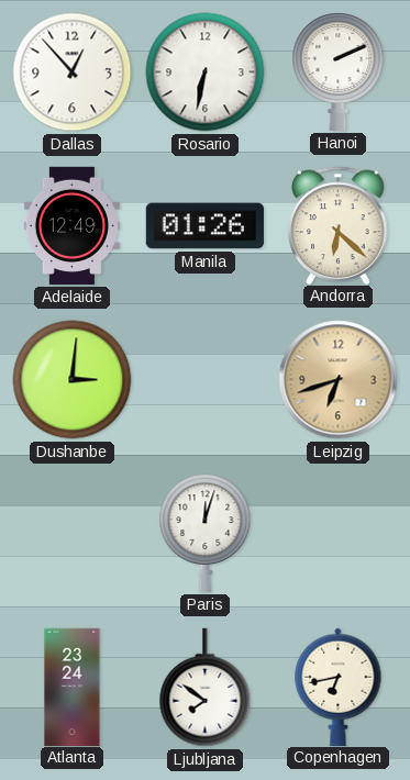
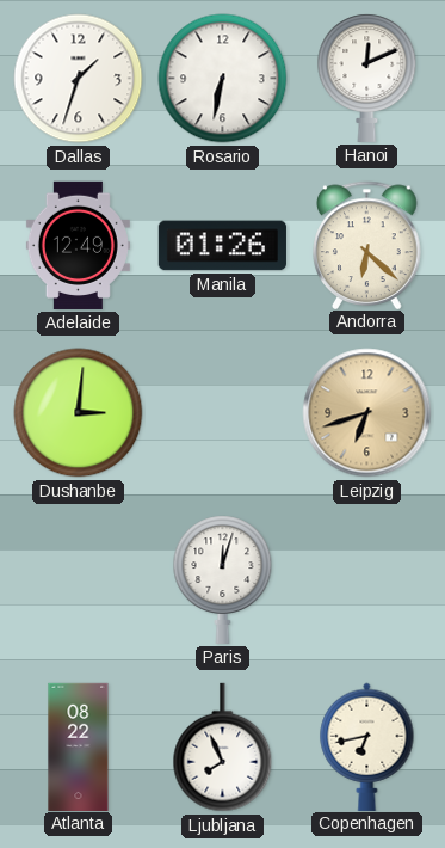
Dallas: 12:53 -> 1:33 (79, 79)
Hanoi: 2:11 -> 12:11 (367, 78)
Atlanta: 23:24 -> 08:22 (79, 746)
Ljubljana: 7:51 -> 7:56 (223, 748)
